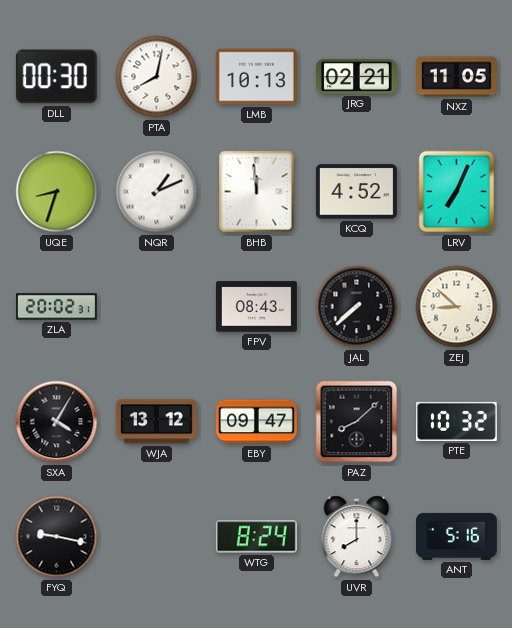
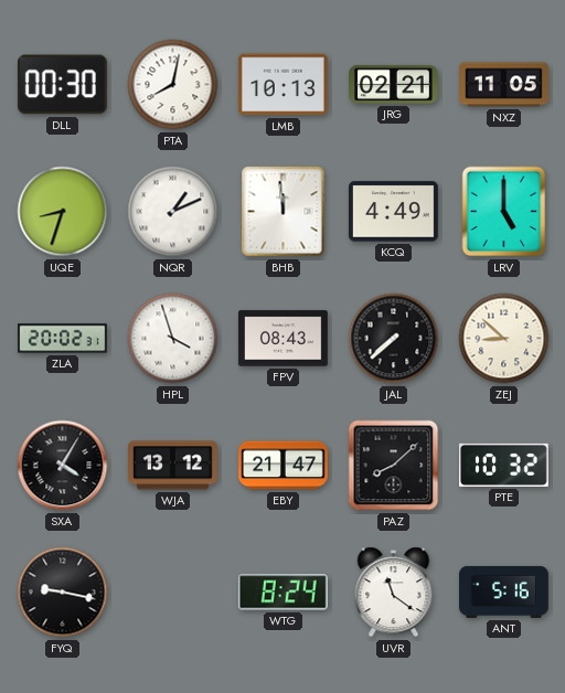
KCQ: 4:52 -> 4:49 (393, 212)
LRV: 7:04 -> 5:00 (504, 212)
HPL: none -> 3:57 (173, 339)
EBY: 09:47 -> 21:47 (284, 466)
UVR: 8:00 -> 11:21 (394, 593)
